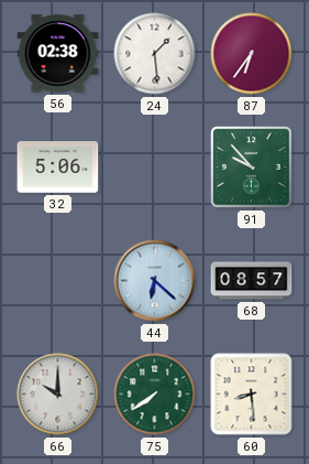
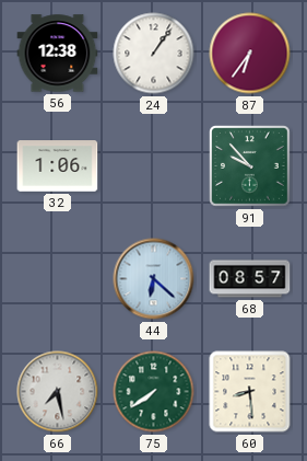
56: 02:38 -> 12:38 (58, 54)
24: 1:29 -> 1:06 (154, 54)
32: 5:06 -> 1:06 (58, 166)
66: 10:00 -> 7:28 (58, 392)
